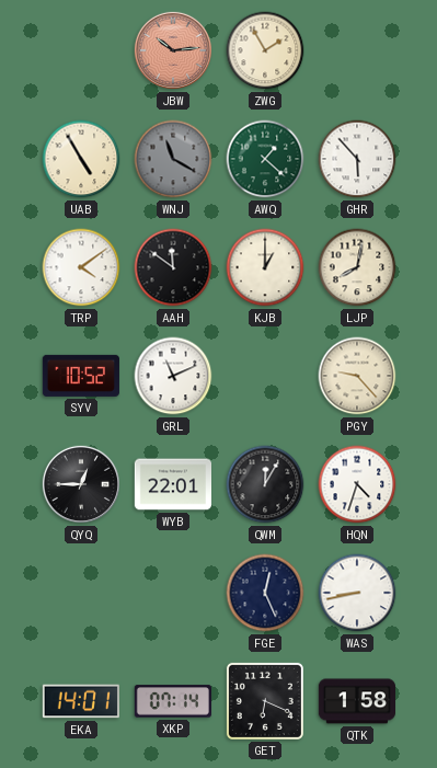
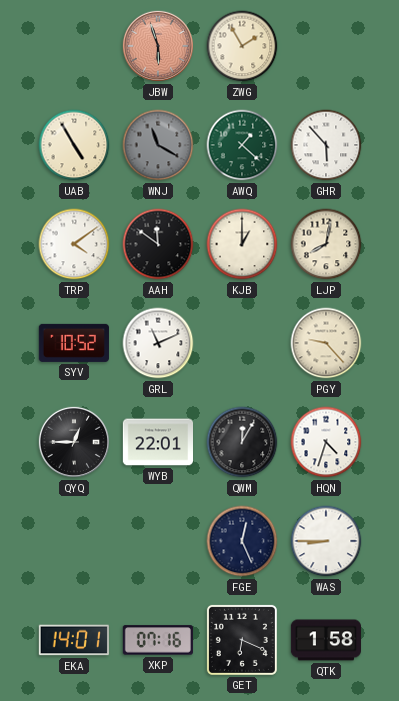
JBW: 10:14 -> 5:57 (158, 46)
WAS: 8:43 -> 8:45 (326, 541)
XKP: 07:14 -> 07:16 (158, 640)
